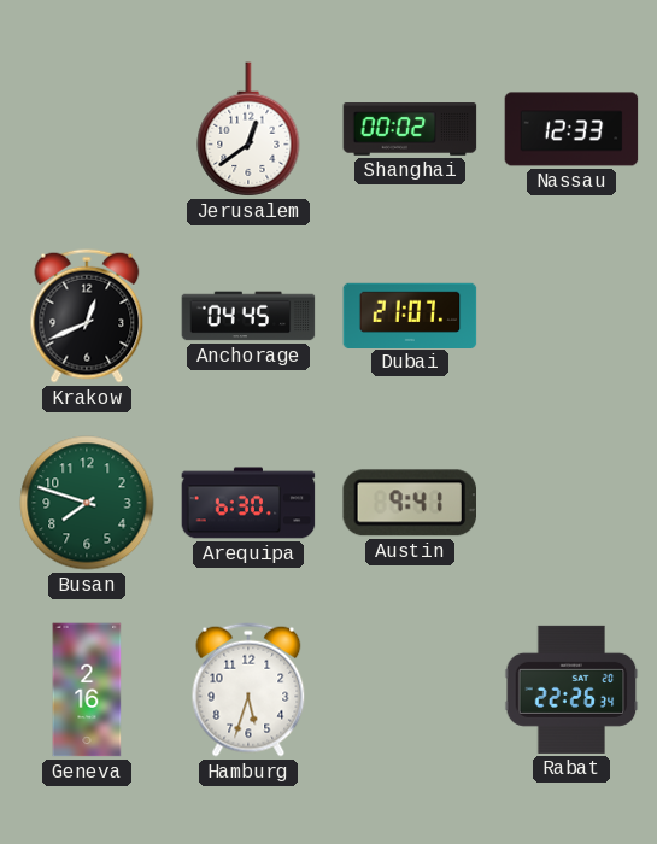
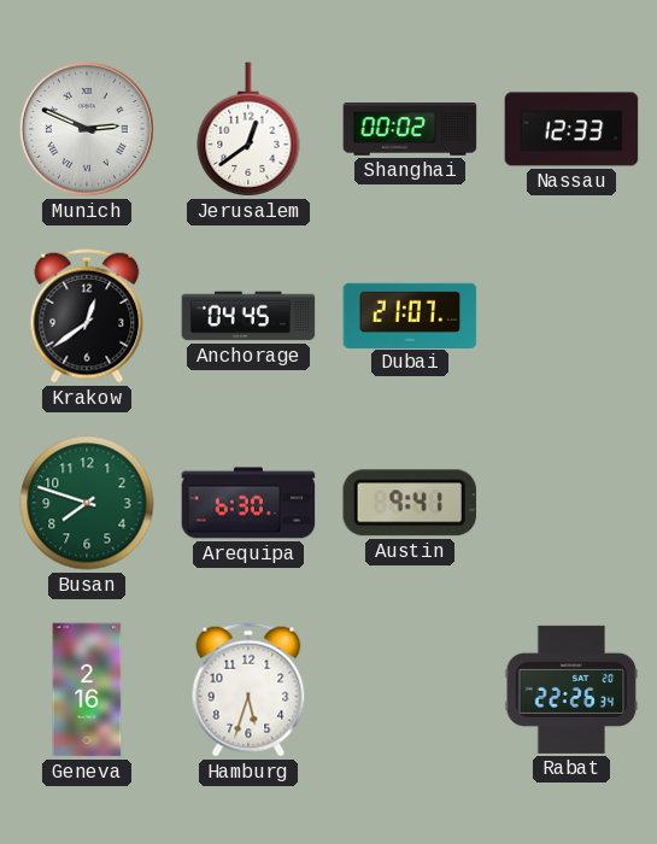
Munich: none -> 2:49 (87, 129)
Krakow: 12:41 -> 12:39 (87, 316)
